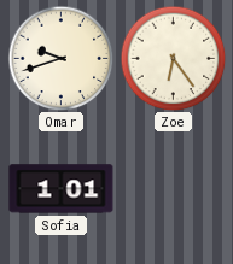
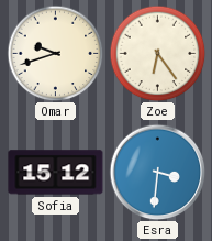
Sofia: 1:01 -> 15:12 (56, 173)
Esra: none -> 3:31 (157, 172)
